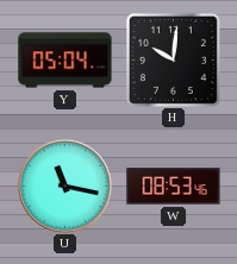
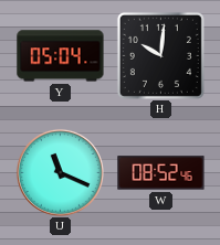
U: 11:17 -> 11:19 (60, 172)
W: 08:53 -> 08:52 (161, 173)
